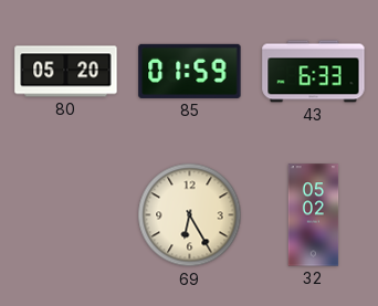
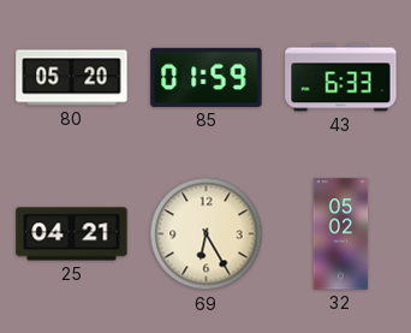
25: none -> 04:21 (72, 234)
